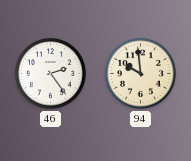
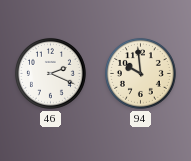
46: 2:24 -> 2:19 (50, 73)
